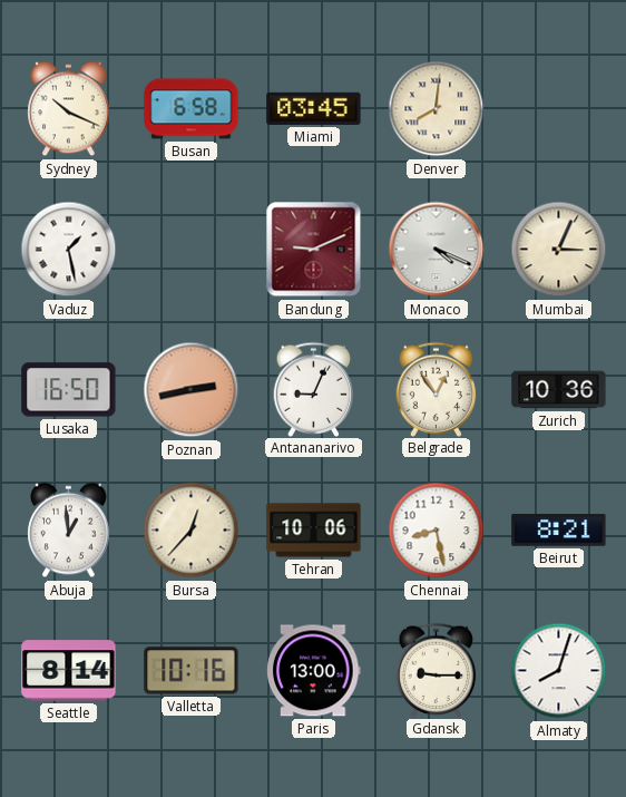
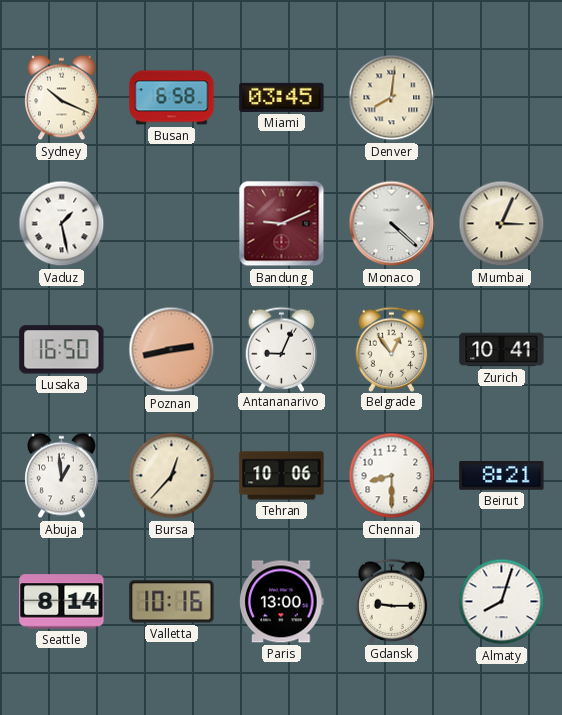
Monaco: 4:19 -> 4:22 (392, 224)
Zurich: 10:36 -> 10:41 (502, 350)
Chennai: 8:28 -> 8:30 (392, 476)
